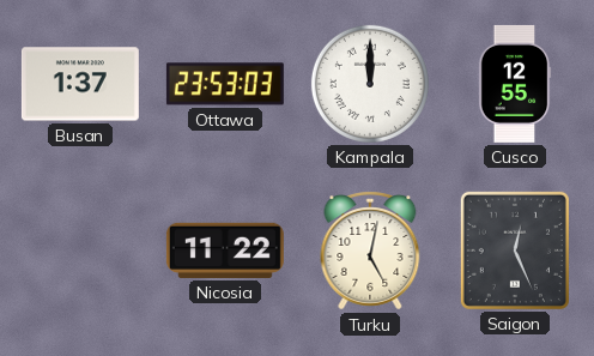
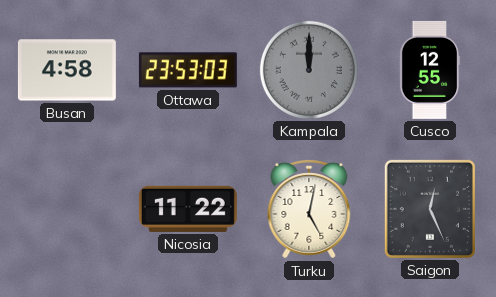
Busan: 1:37 -> 4:58 (67, 70)
Kampala dial: white -> grey (309, 70)
